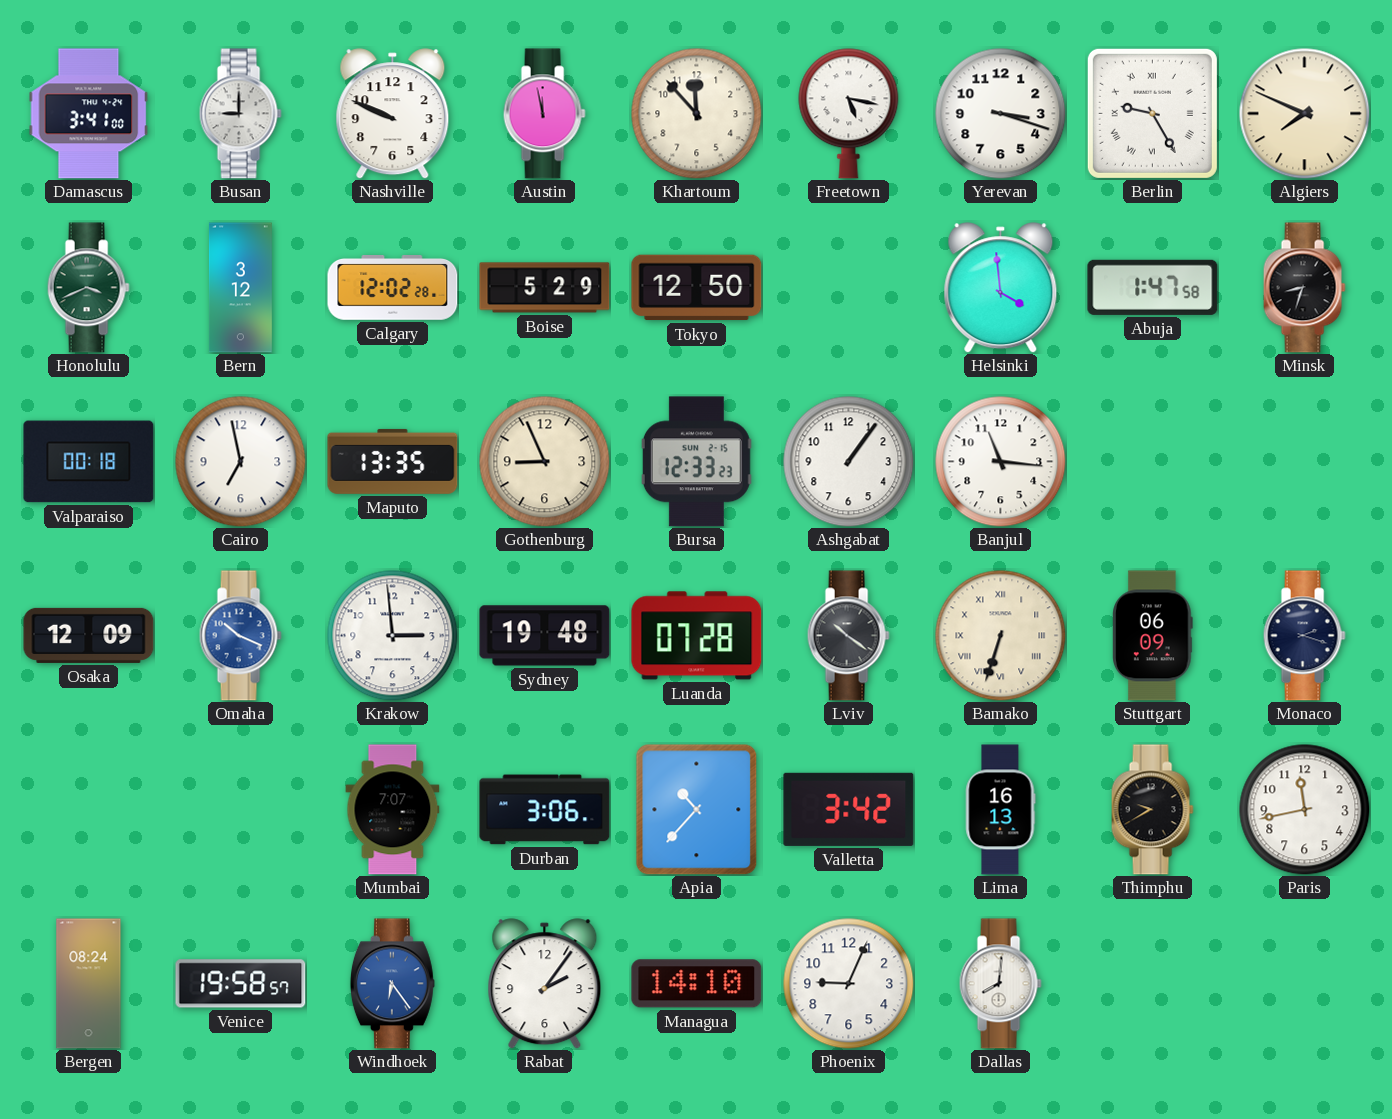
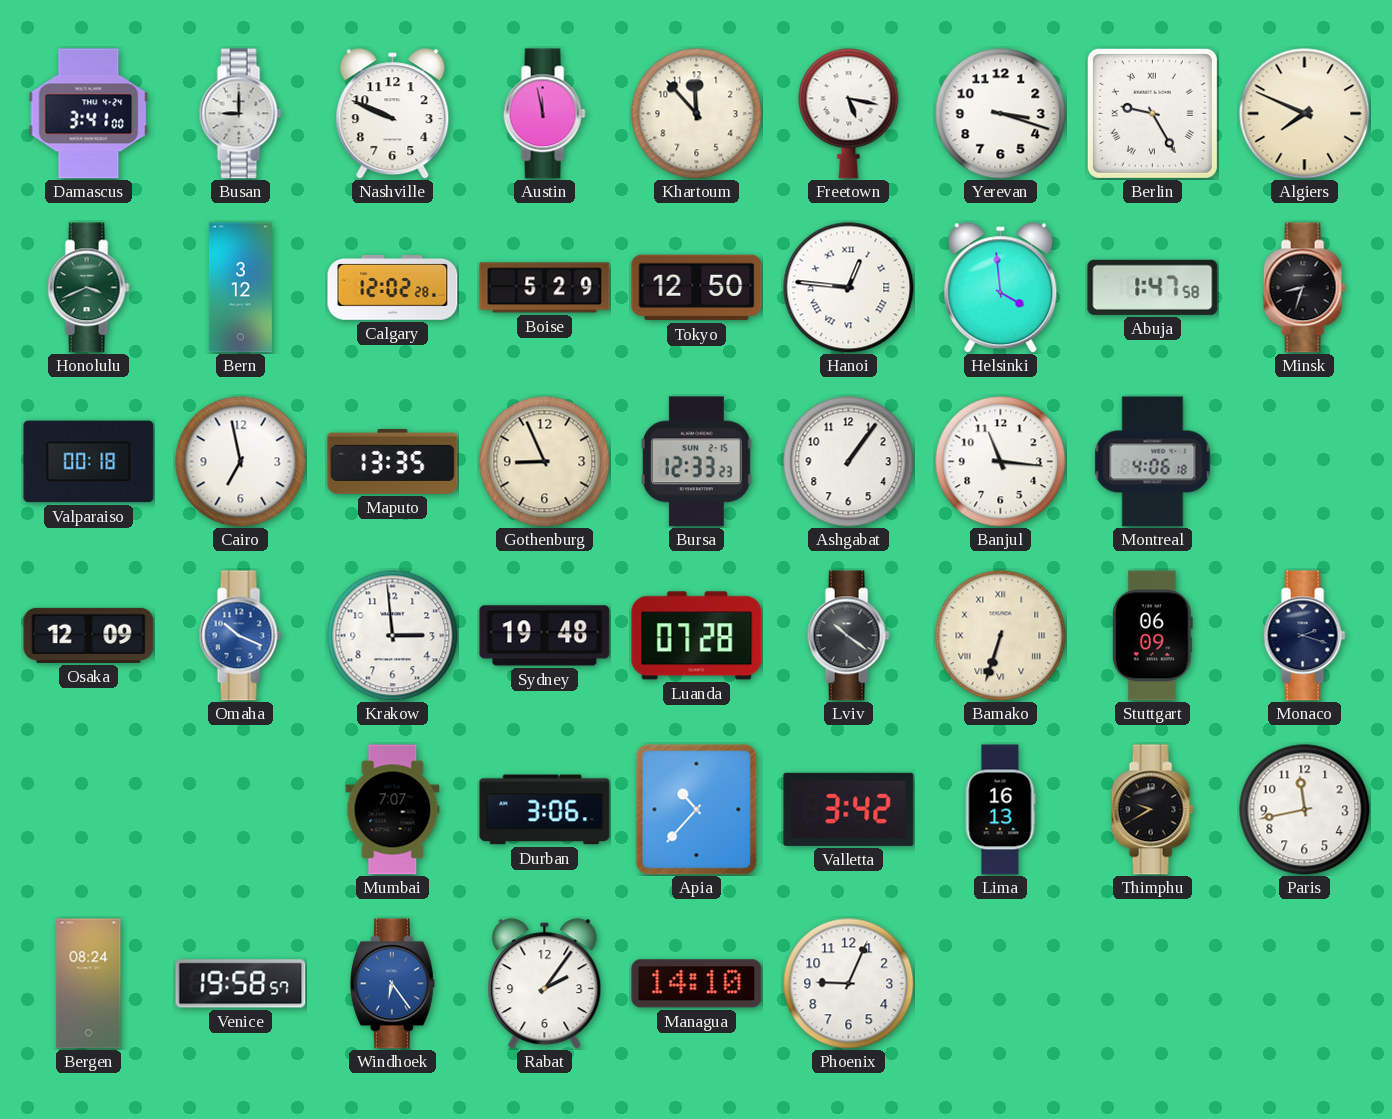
Hanoi: none -> 12:46 (849, 288)
Montreal: none -> 4:06 (1153, 462)
Dallas: 8:01 -> none (1000, 984)
